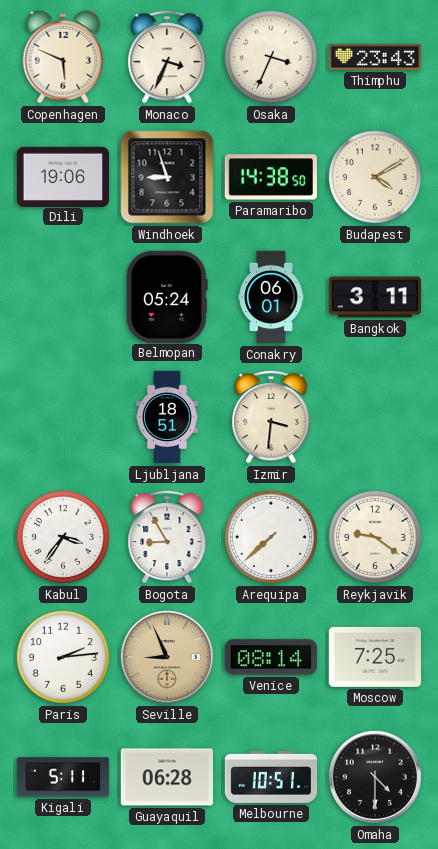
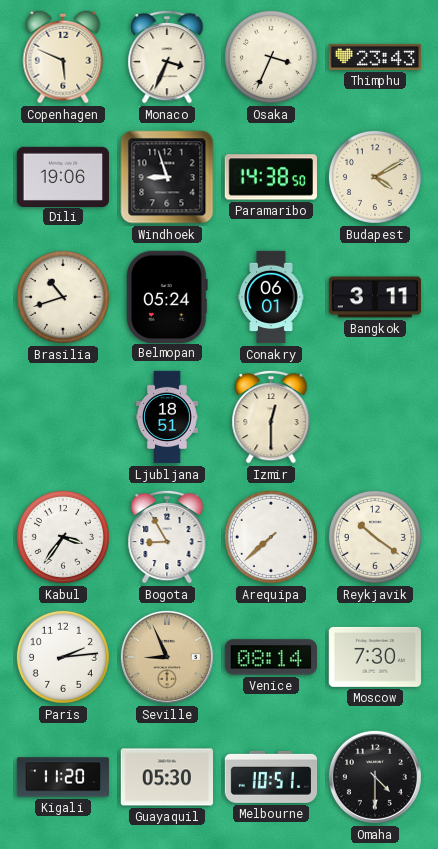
Brasilia: none -> 10:42 (63, 297)
Izmir: 3:31 -> 12:30 (271, 417)
Reykjavik: 9:21 -> 10:21 (375, 537)
Moscow: 7:25 -> 7:30 (374, 657)
Kigali: 5:11 -> 11:20 (63, 777)
Guayaquil: 06:28 -> 05:30 (166, 777)
